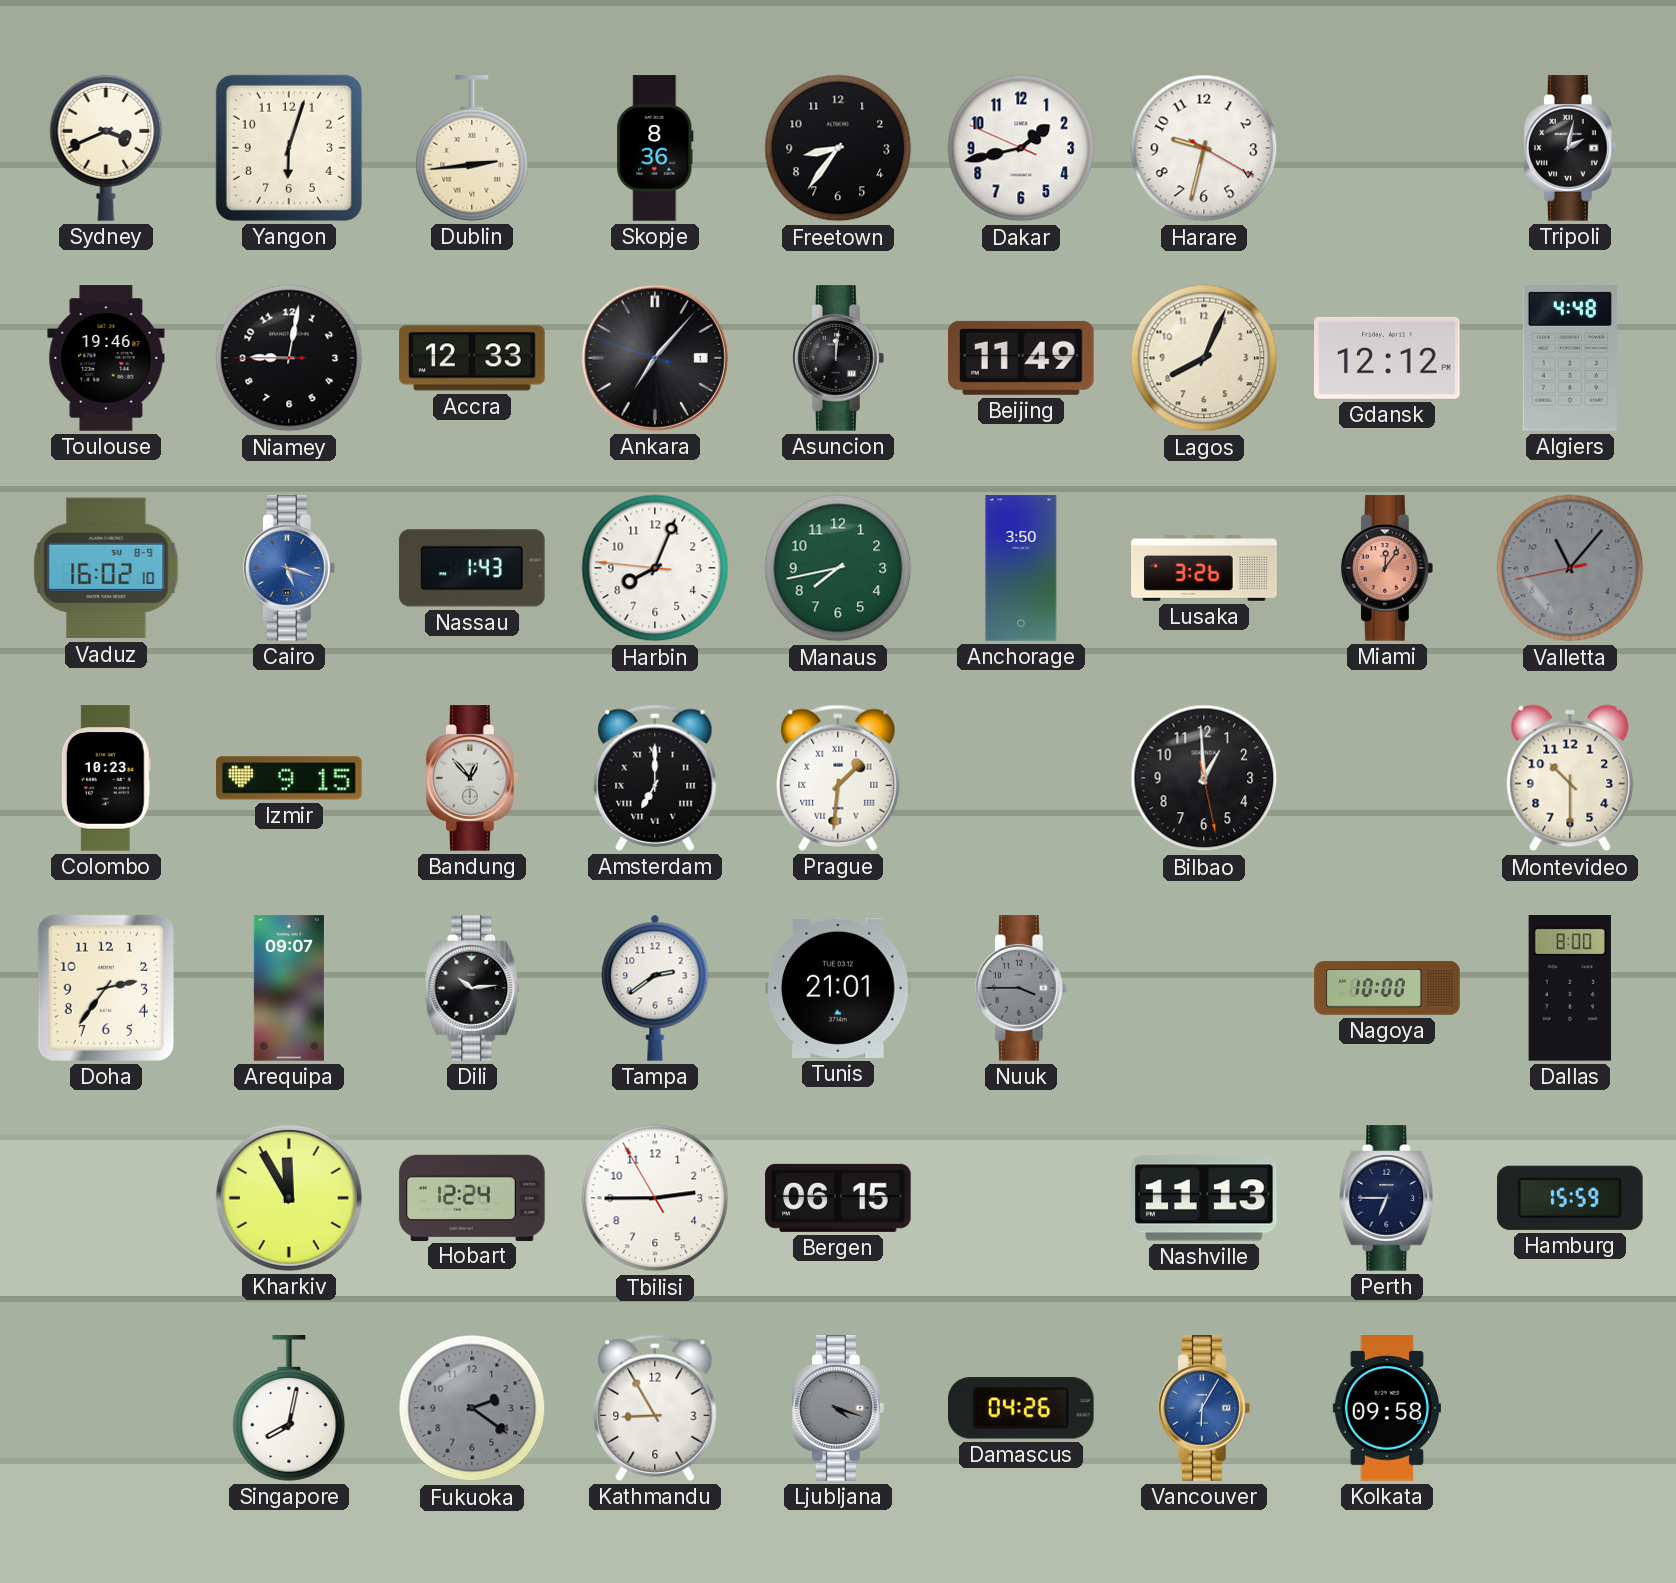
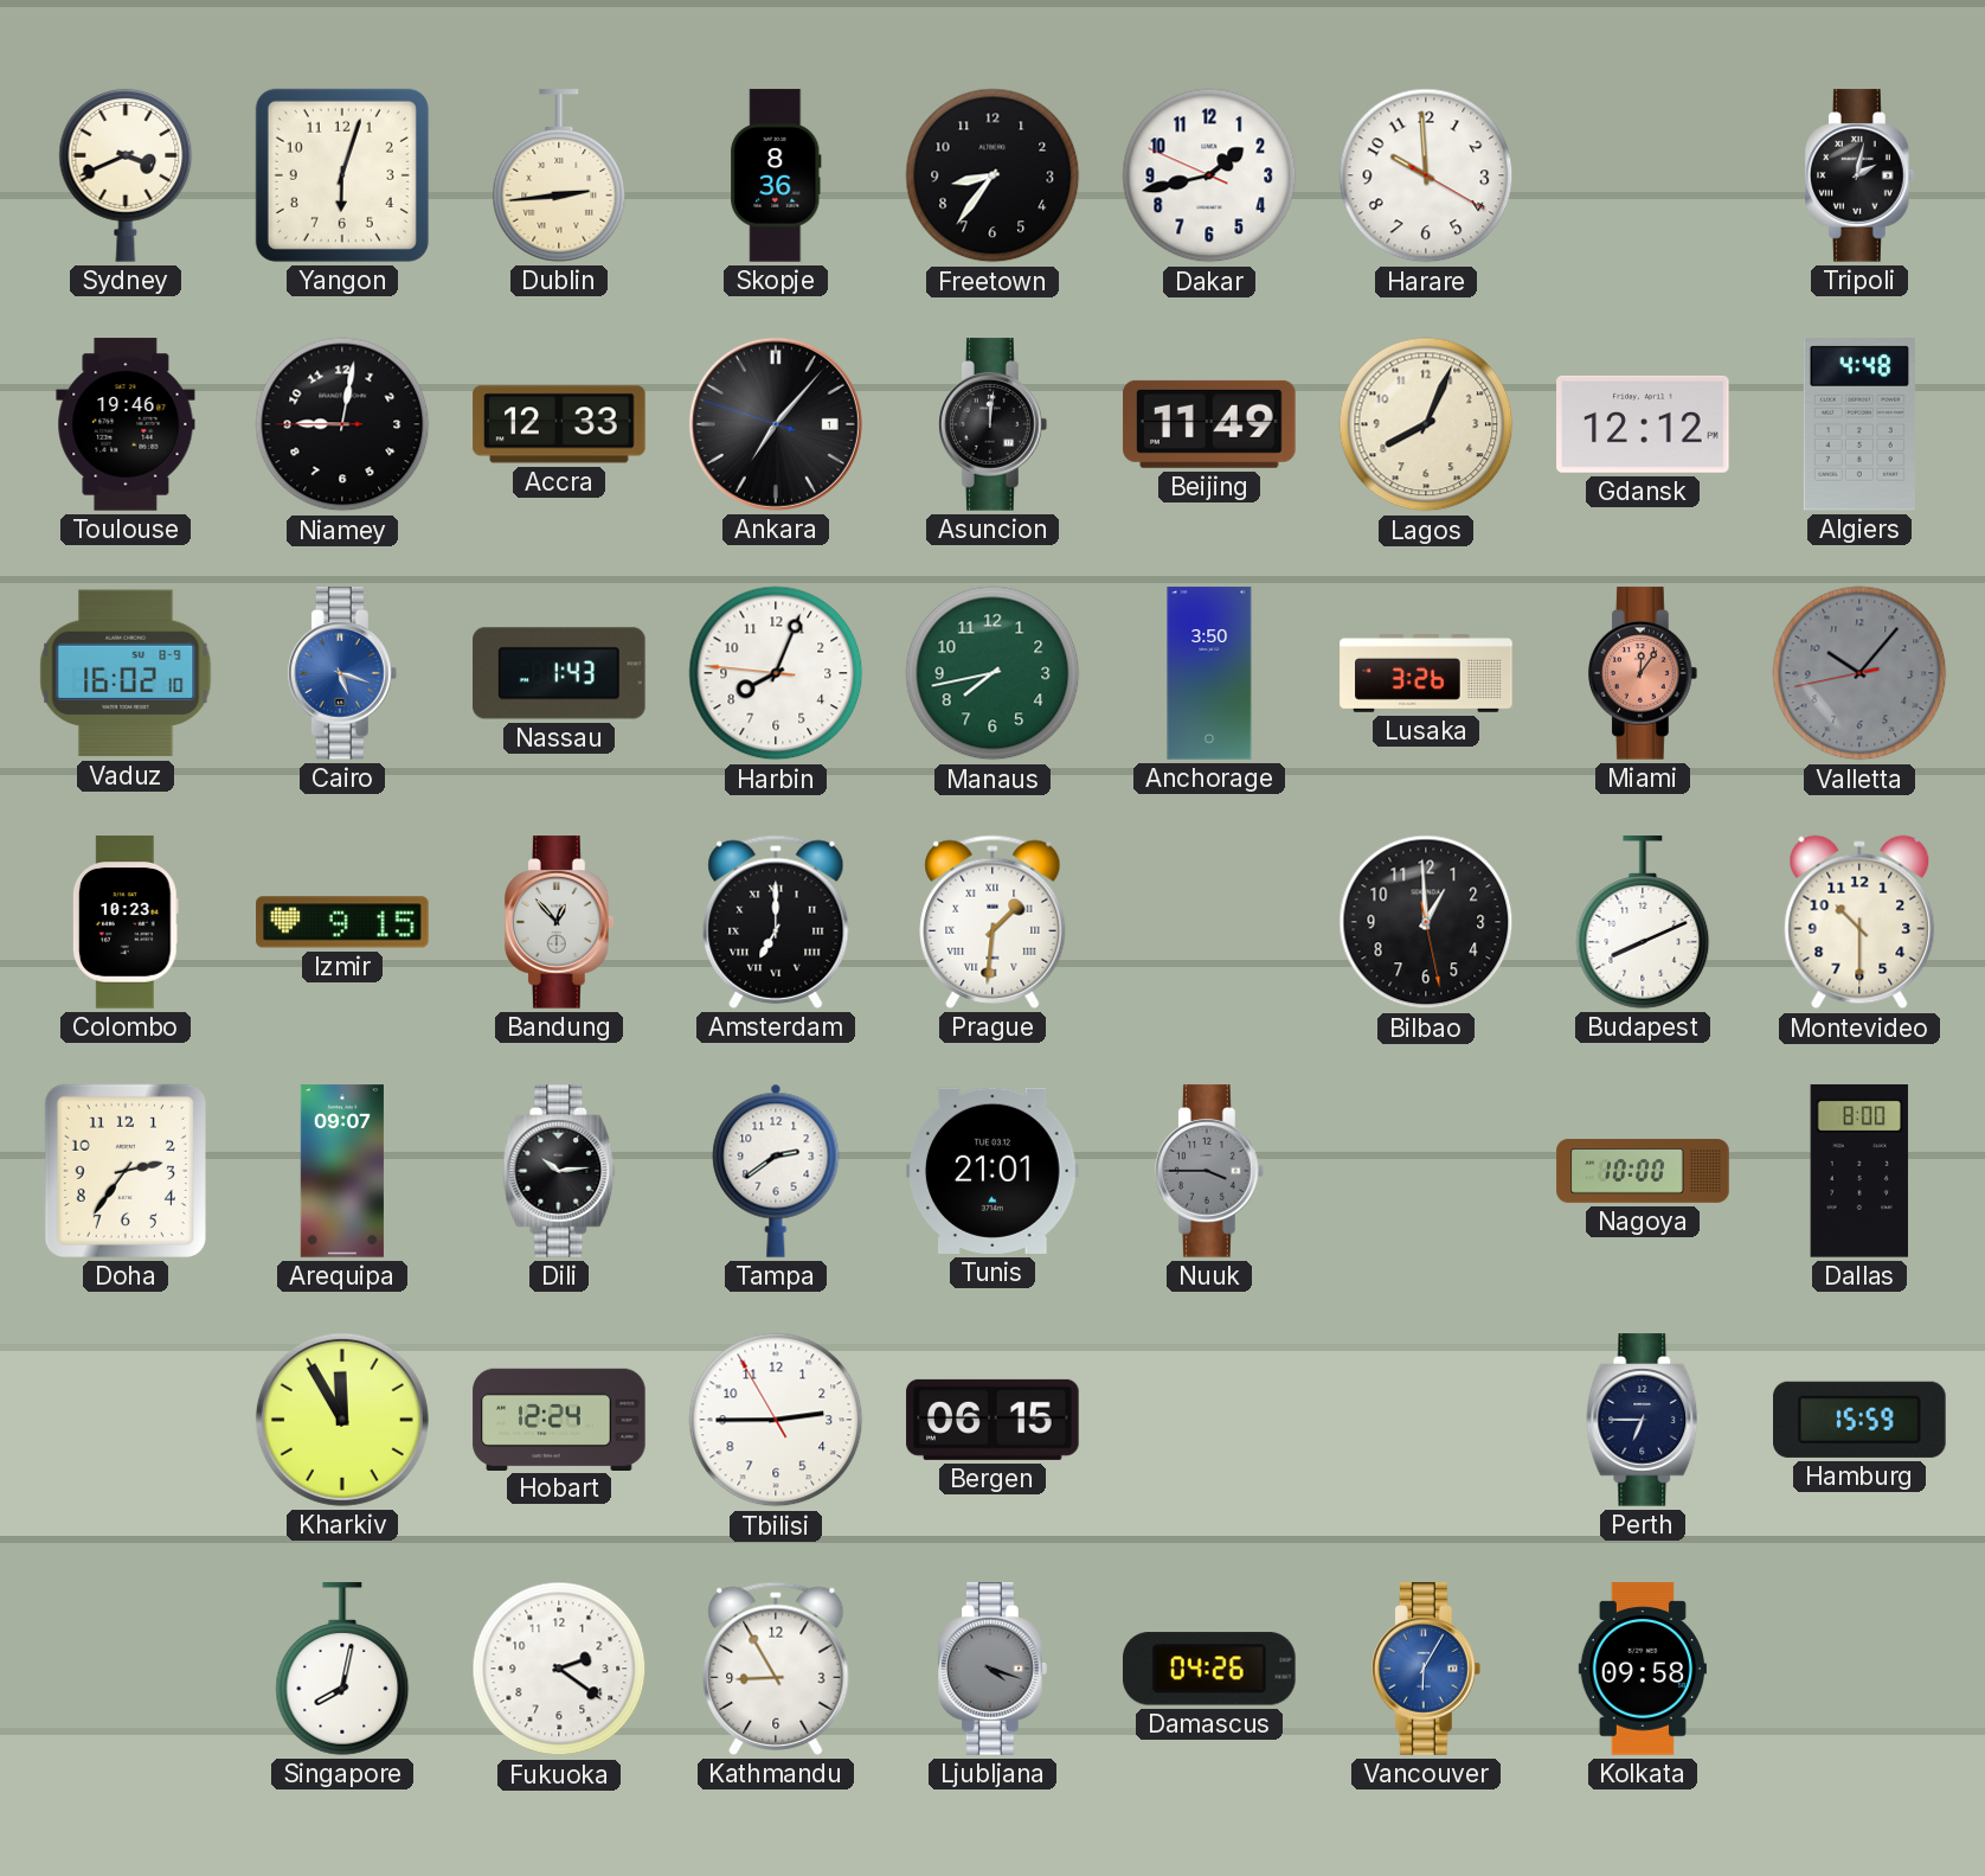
Harare: 9:32 -> 9:59 (1426, 175)
Valletta: 11:06 -> 10:06 (1859, 673)
Budapest: none -> 8:11 (1643, 922)
Nashville: 11:13 -> none (1204, 1198)
Fukuoka dial: grey -> white (559, 1669)
